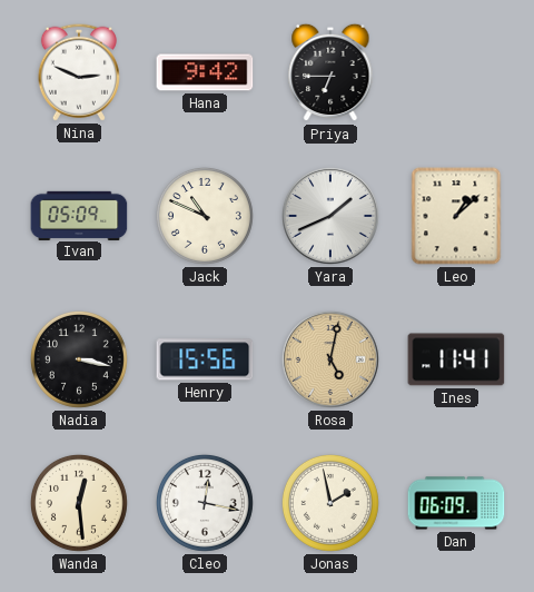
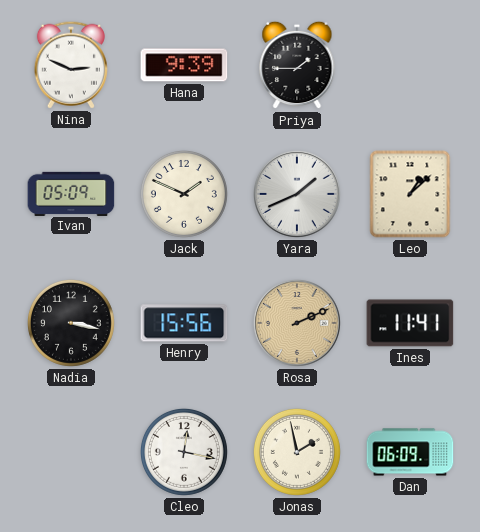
Hana: 9:42 -> 9:39 (184, 65)
Priya: 6:45 -> 1:45 (297, 65)
Jack: 10:49 -> 1:49 (184, 194)
Rosa: 5:02 -> 2:11 (297, 323)
Wanda: 12:29 -> none (79, 503)
